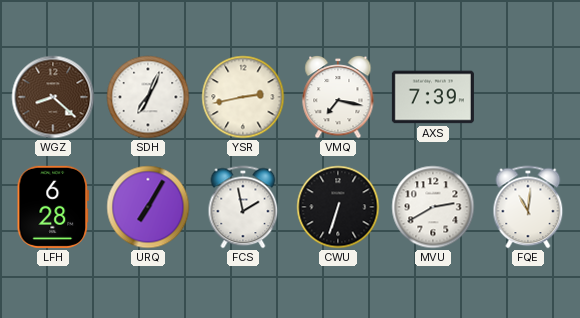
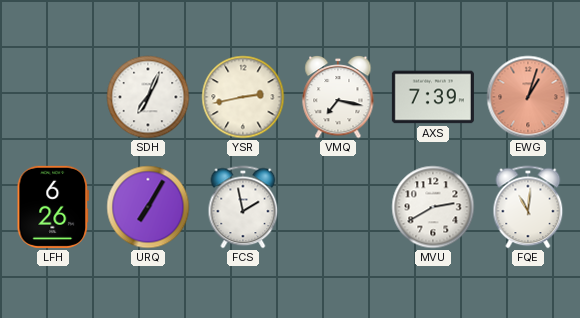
WGZ: 8:22 -> none (53, 97)
EWG: none -> 1:03 (528, 97)
LFH: 6:28 -> 6:26 (53, 207)
CWU: 6:33 -> none (338, 207)
